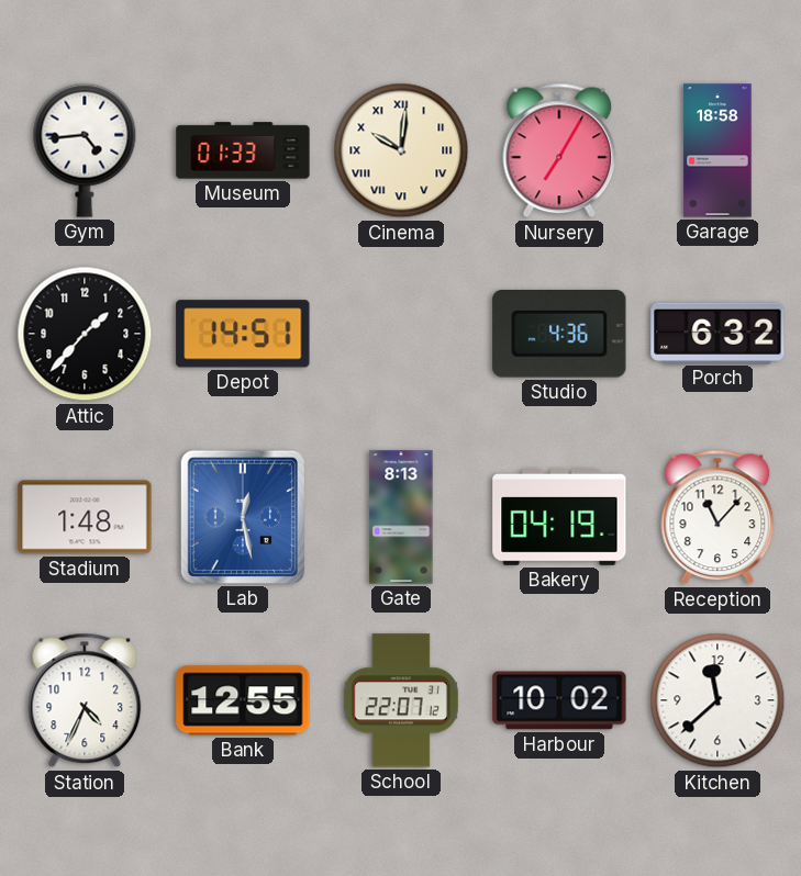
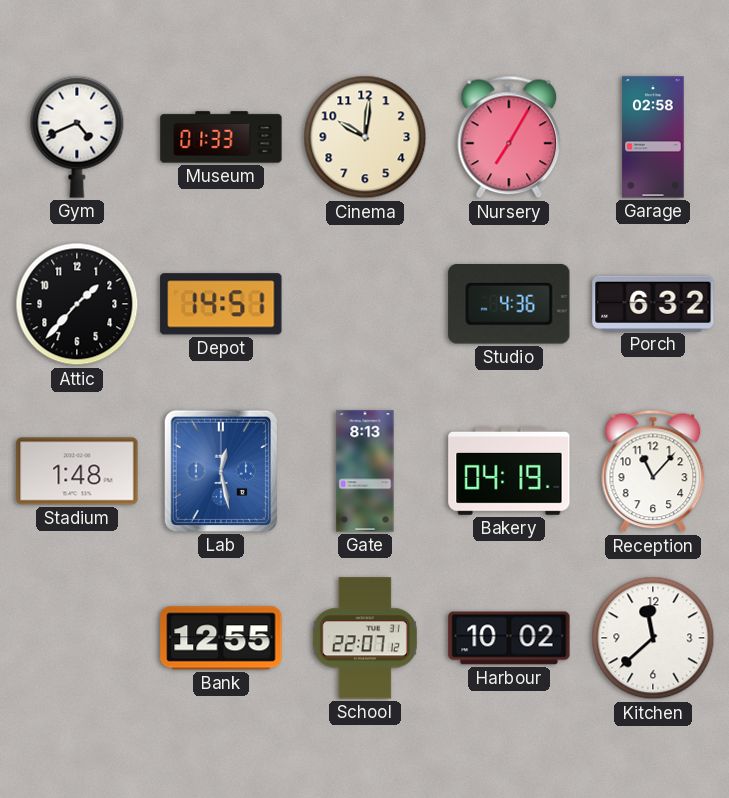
Gym: 4:44 -> 4:41 (77, 137)
Cinema numerals: Roman -> Arabic (365, 137)
Garage: 18:58 -> 02:58 (653, 137)
Station: 4:34 -> none (85, 700)
